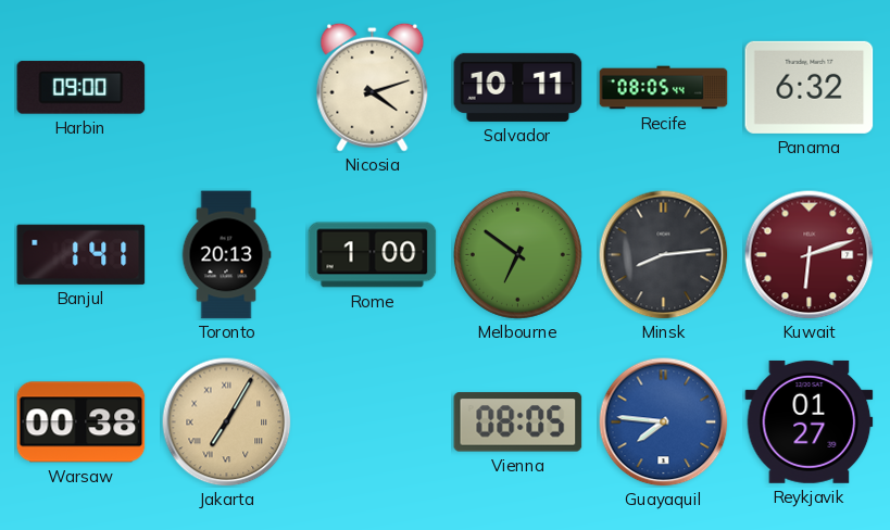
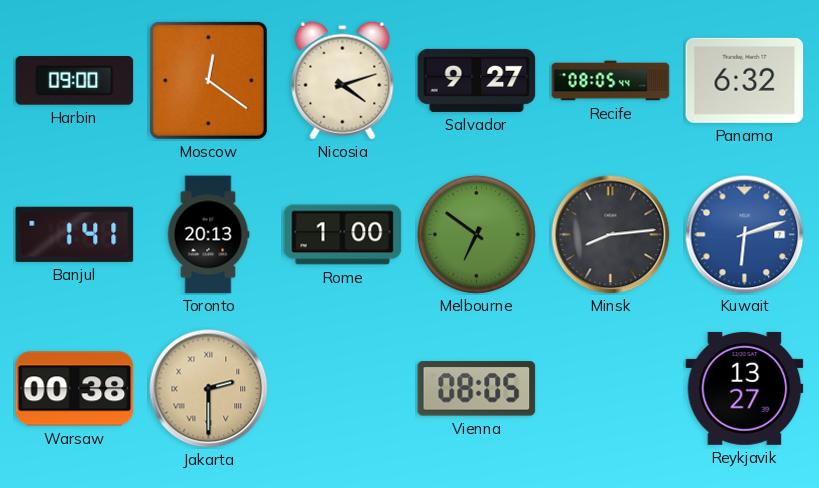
Moscow: none -> 12:21 (208, 80)
Salvador: 10:11 -> 9:27 (477, 80)
Kuwait dial: burgundy -> blue (745, 235)
Jakarta: 7:05 -> 2:30 (209, 389)
Guayaquil: 7:46 -> none (664, 422)
Reykjavik: 01:27 -> 13:27 (745, 388)
